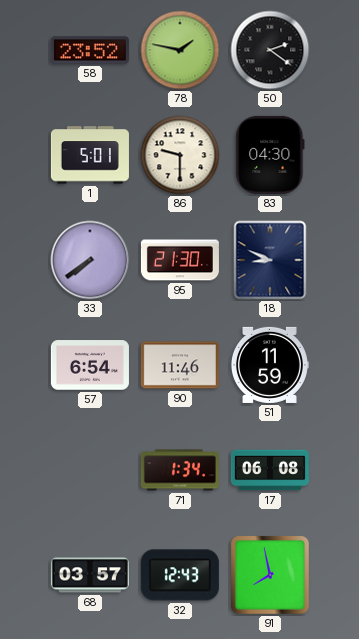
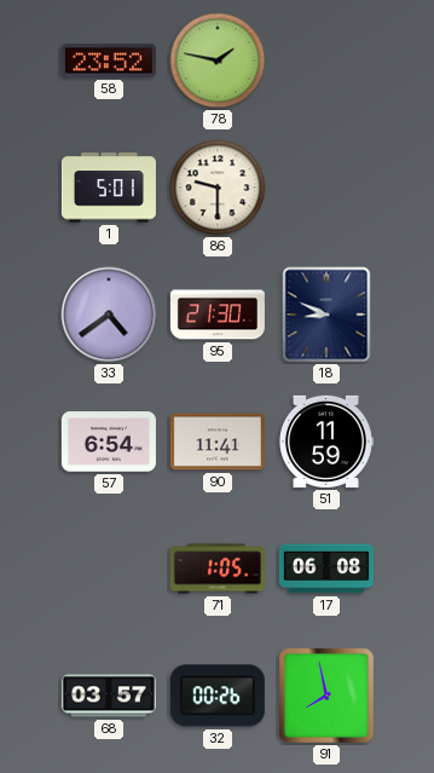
50: 2:21 -> none (270, 50)
83: 04:30 -> none (270, 155)
33: 7:39 -> 4:39 (109, 315)
90: 11:46 -> 11:41 (218, 442)
71: 1:34 -> 1:05 (218, 569)
32: 12:43 -> 00:26 (218, 696)
